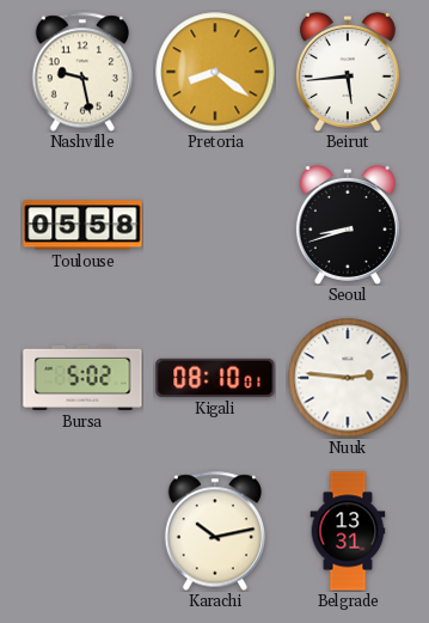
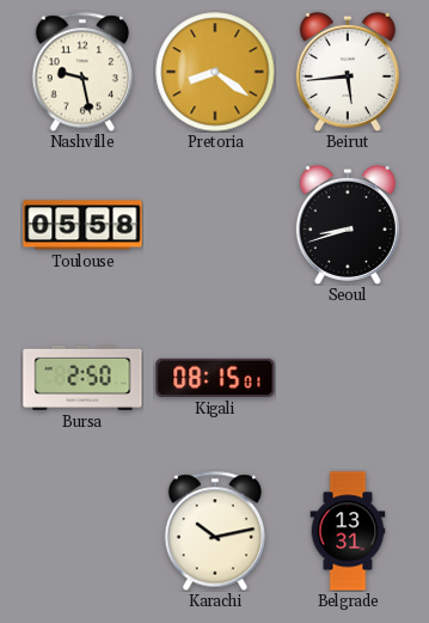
Bursa: 5:02 -> 2:50 (82, 378)
Kigali: 08:10 -> 08:15 (215, 378)
Nuuk: 2:46 -> none (348, 378)
